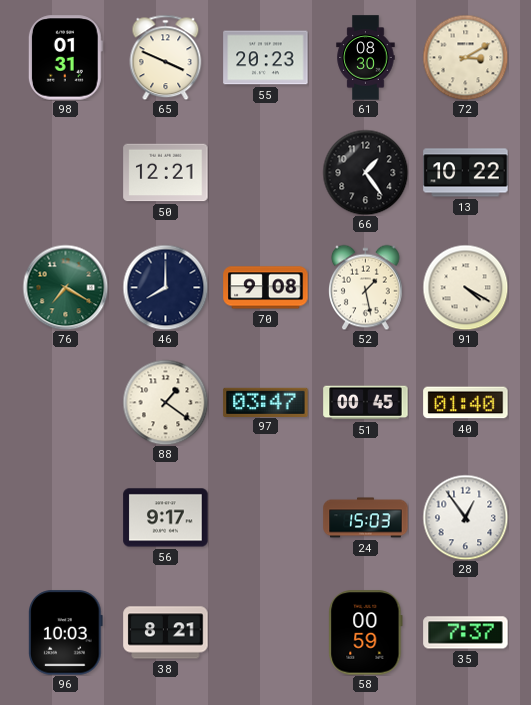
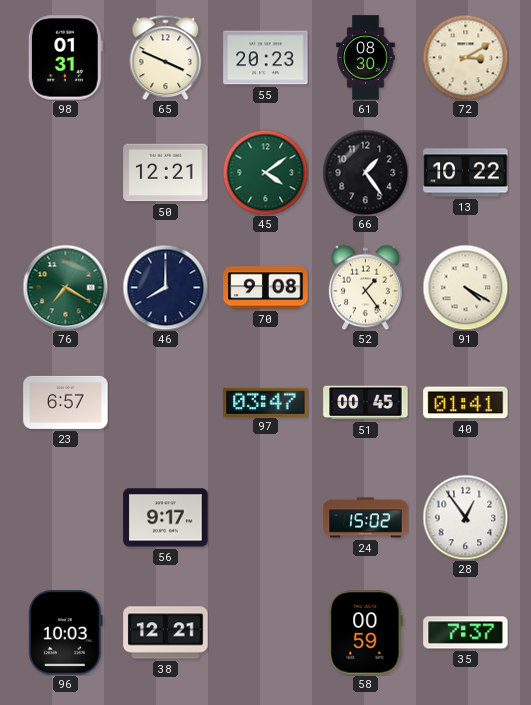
45: none -> 4:09 (265, 172)
52: 1:28 -> 1:24 (366, 287)
23: none -> 6:57 (66, 402)
88: 1:21 -> none (165, 402)
40: 01:40 -> 01:41 (466, 403)
24: 15:03 -> 15:02 (366, 518)
38: 8:21 -> 12:21 (166, 633)
